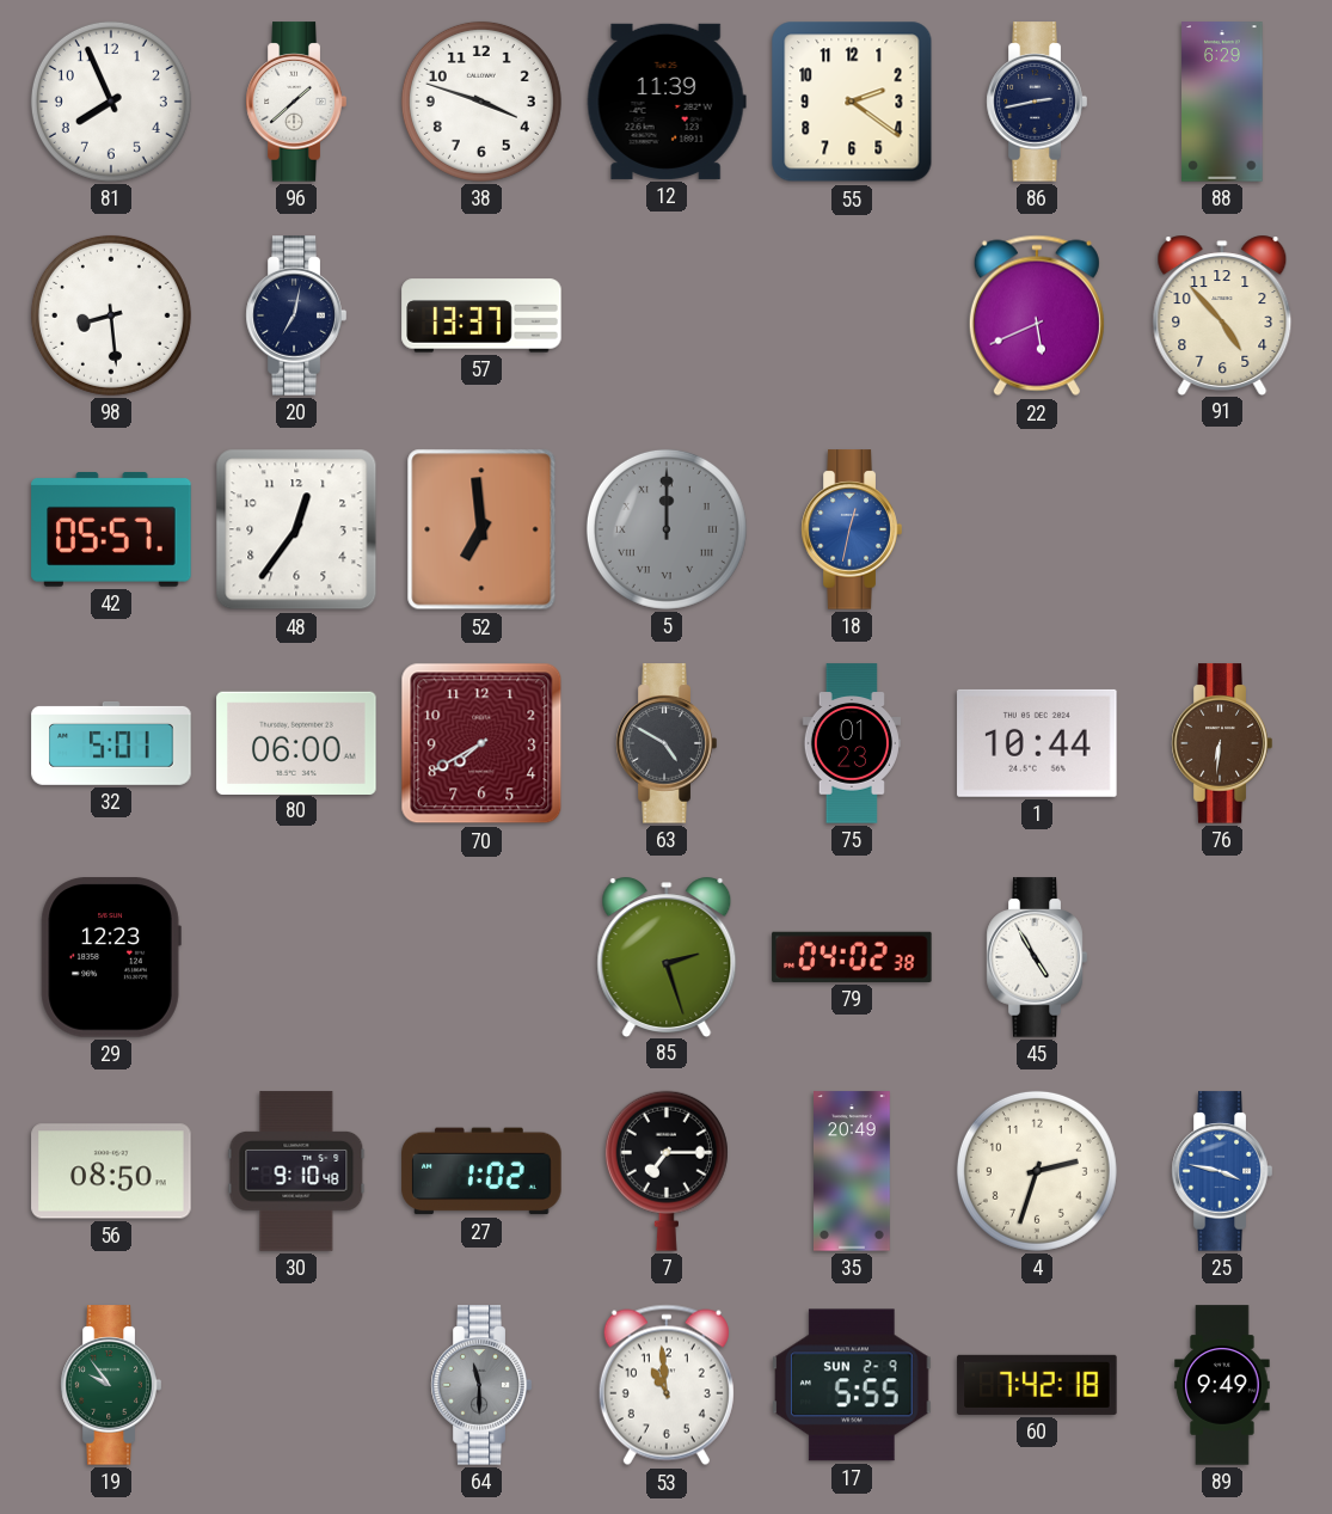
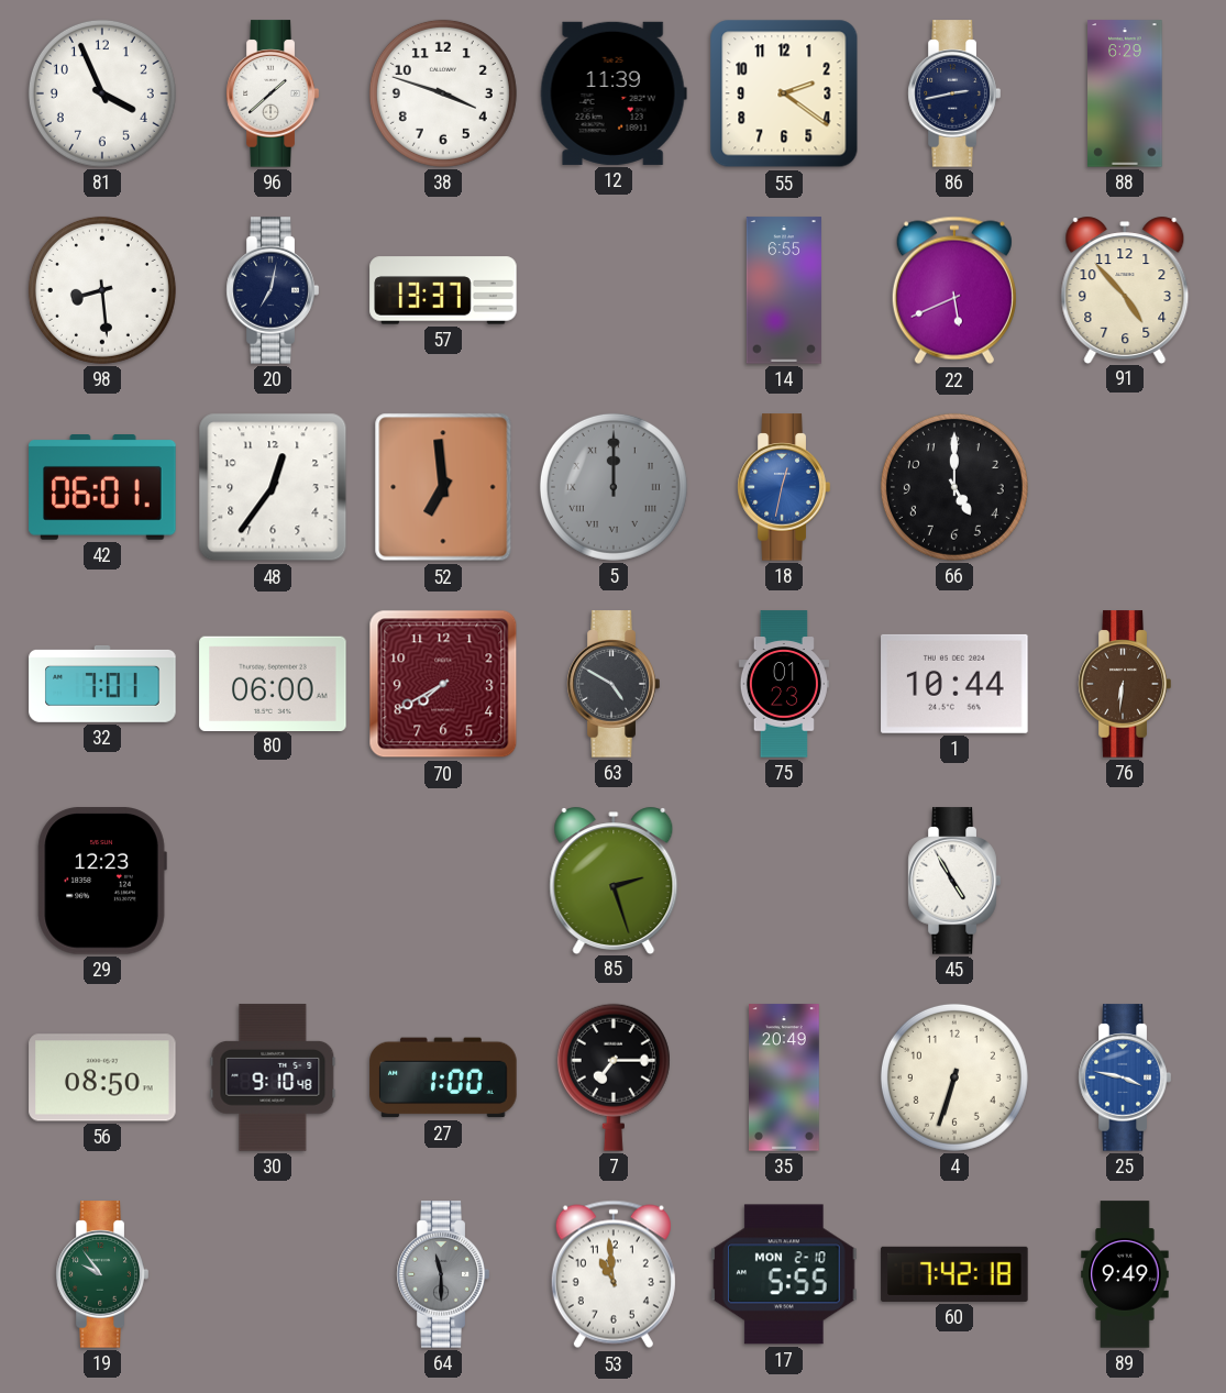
81: 7:56 -> 3:56 (102, 93)
14: none -> 6:55 (784, 290)
42: 05:57 -> 06:01 (102, 488)
66: none -> 5:00 (954, 487)
32: 5:01 -> 7:01 (102, 684)
79: 04:02 -> none (852, 957)
27: 1:02 -> 1:00 (443, 1077)
4: 2:33 -> 6:33 (954, 1077)
17 date: SUN 2-9 -> MON 2-10 (784, 1274)
